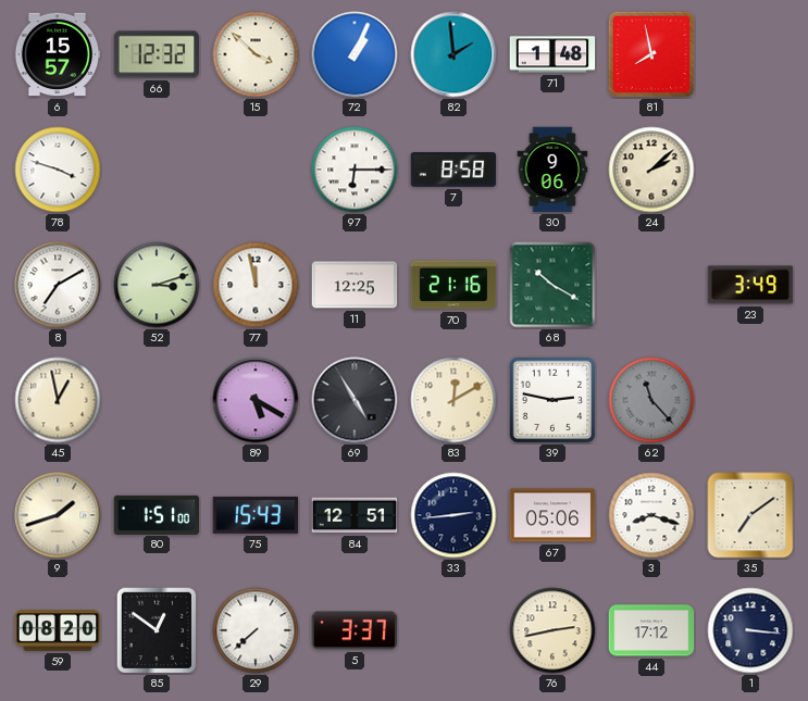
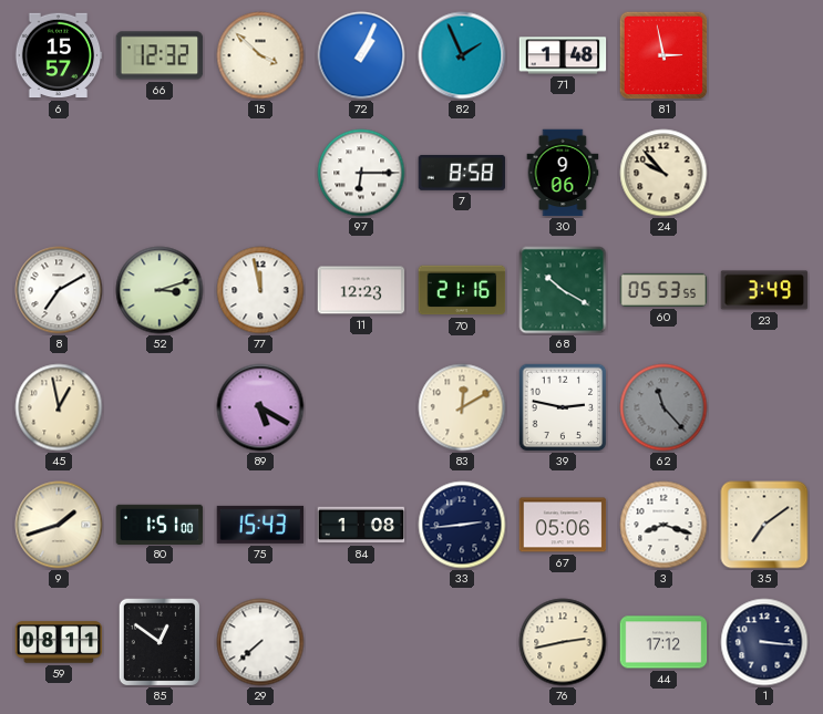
82: 1:59 -> 1:56 (462, 55)
81: 7:58 -> 2:58 (663, 55)
78: 3:48 -> none (58, 170)
24: 2:08 -> 9:53 (663, 173)
11: 12:25 -> 12:23 (361, 290)
60: none -> 05:53 (663, 290)
69: 4:55 -> none (355, 400)
84: 12:51 -> 1:08 (361, 525)
59: 08:20 -> 08:11 (59, 642)
5: 3:37 -> none (355, 630)
